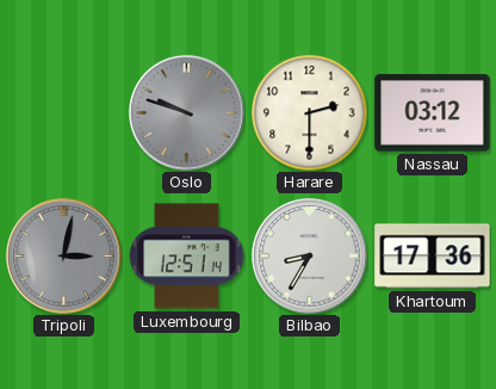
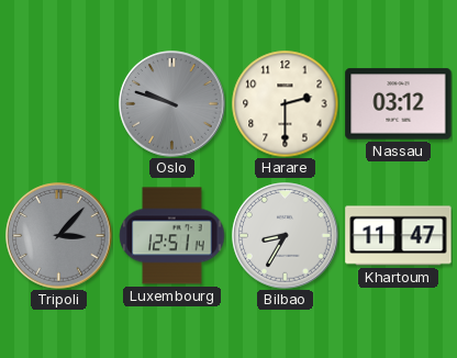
Tripoli: 3:02 -> 3:07 (59, 236)
Khartoum: 17:36 -> 11:47 (399, 236)
